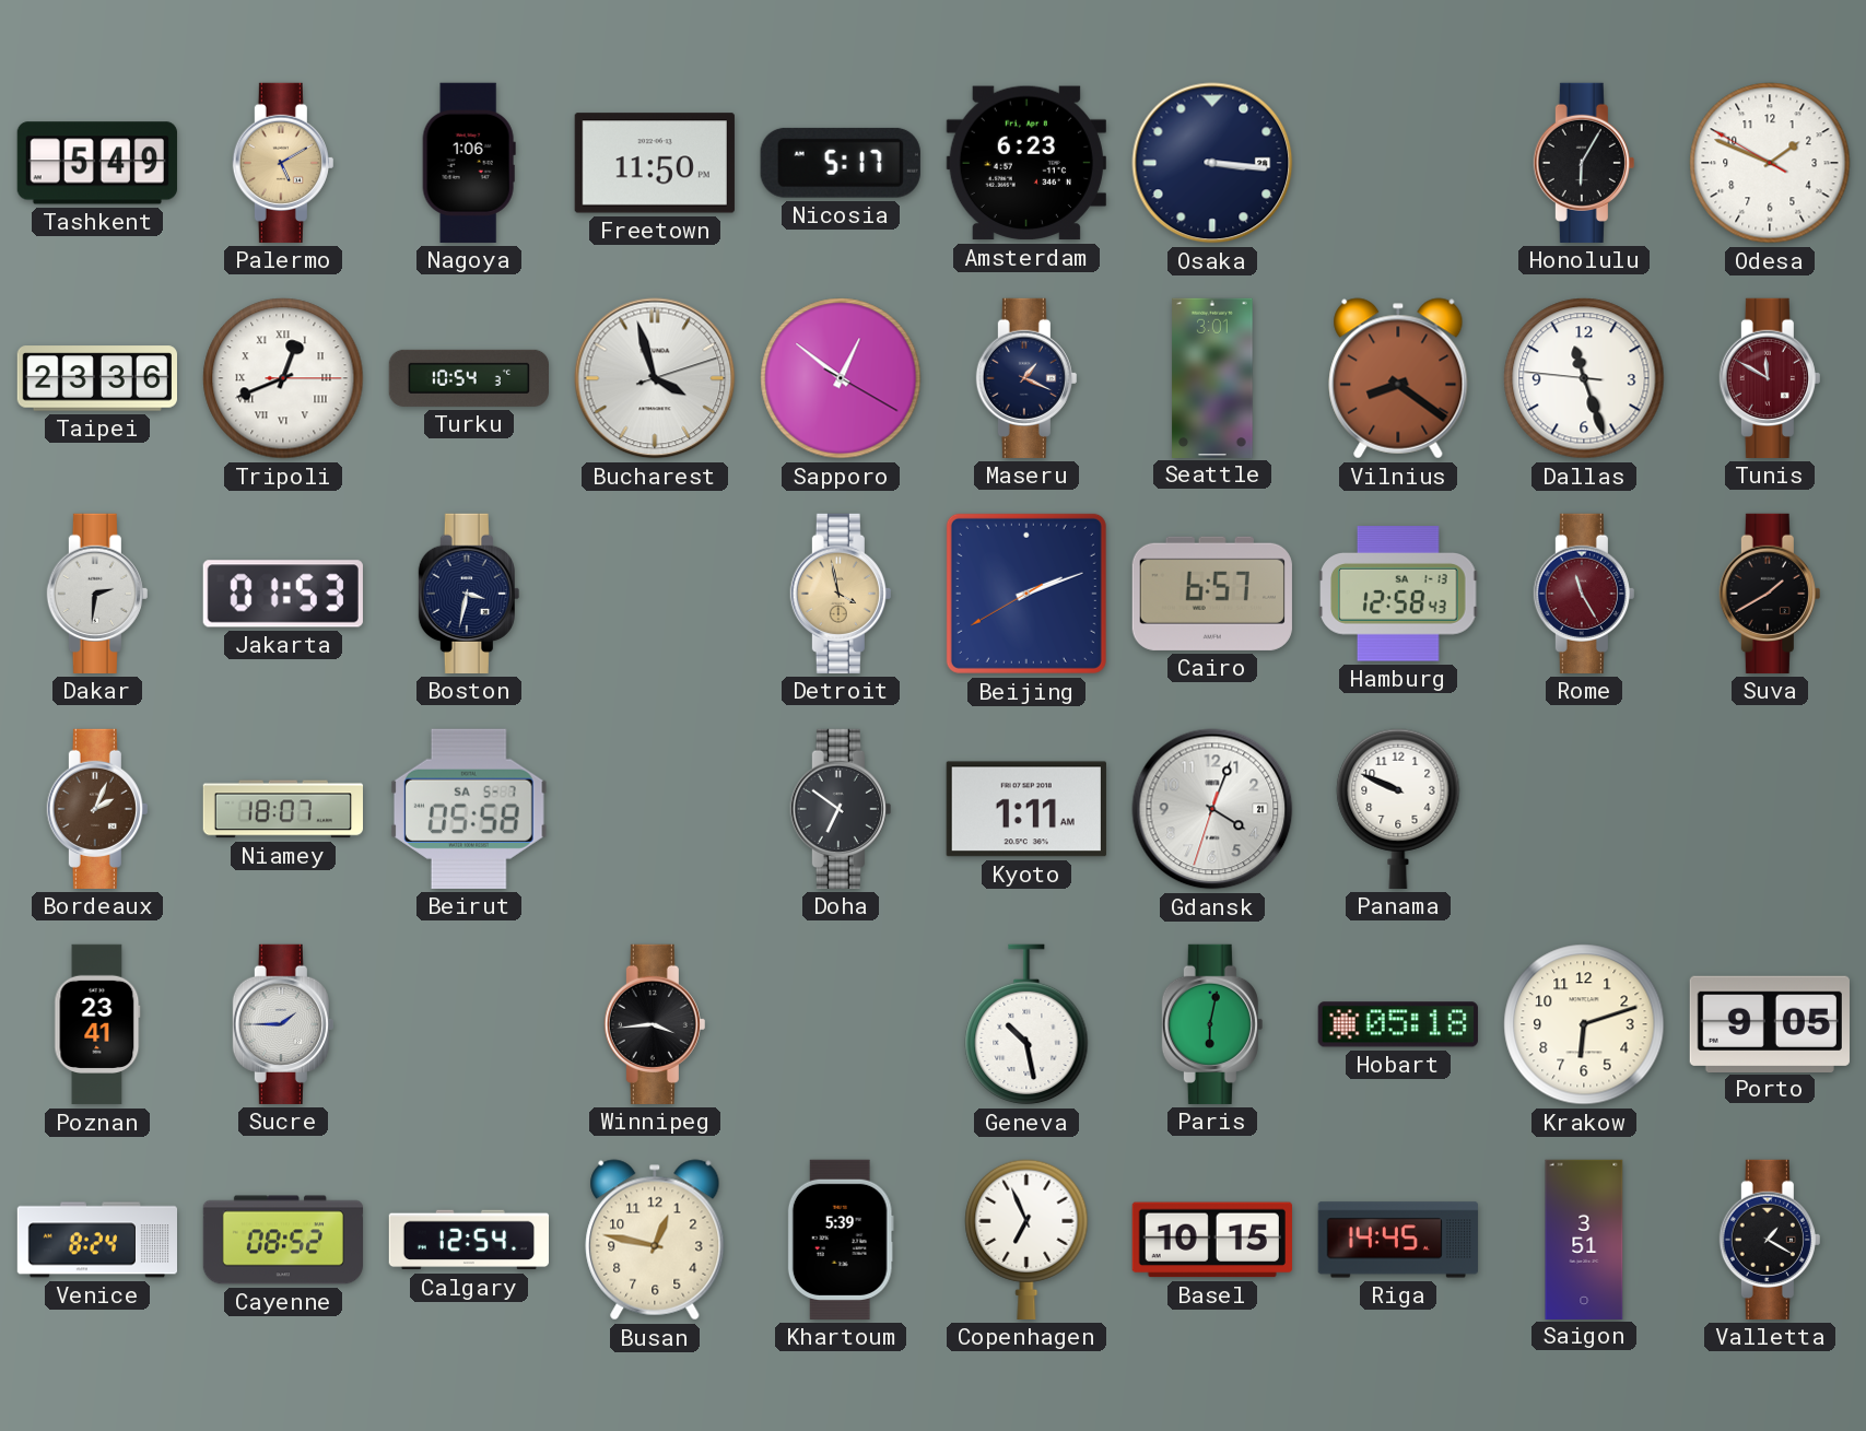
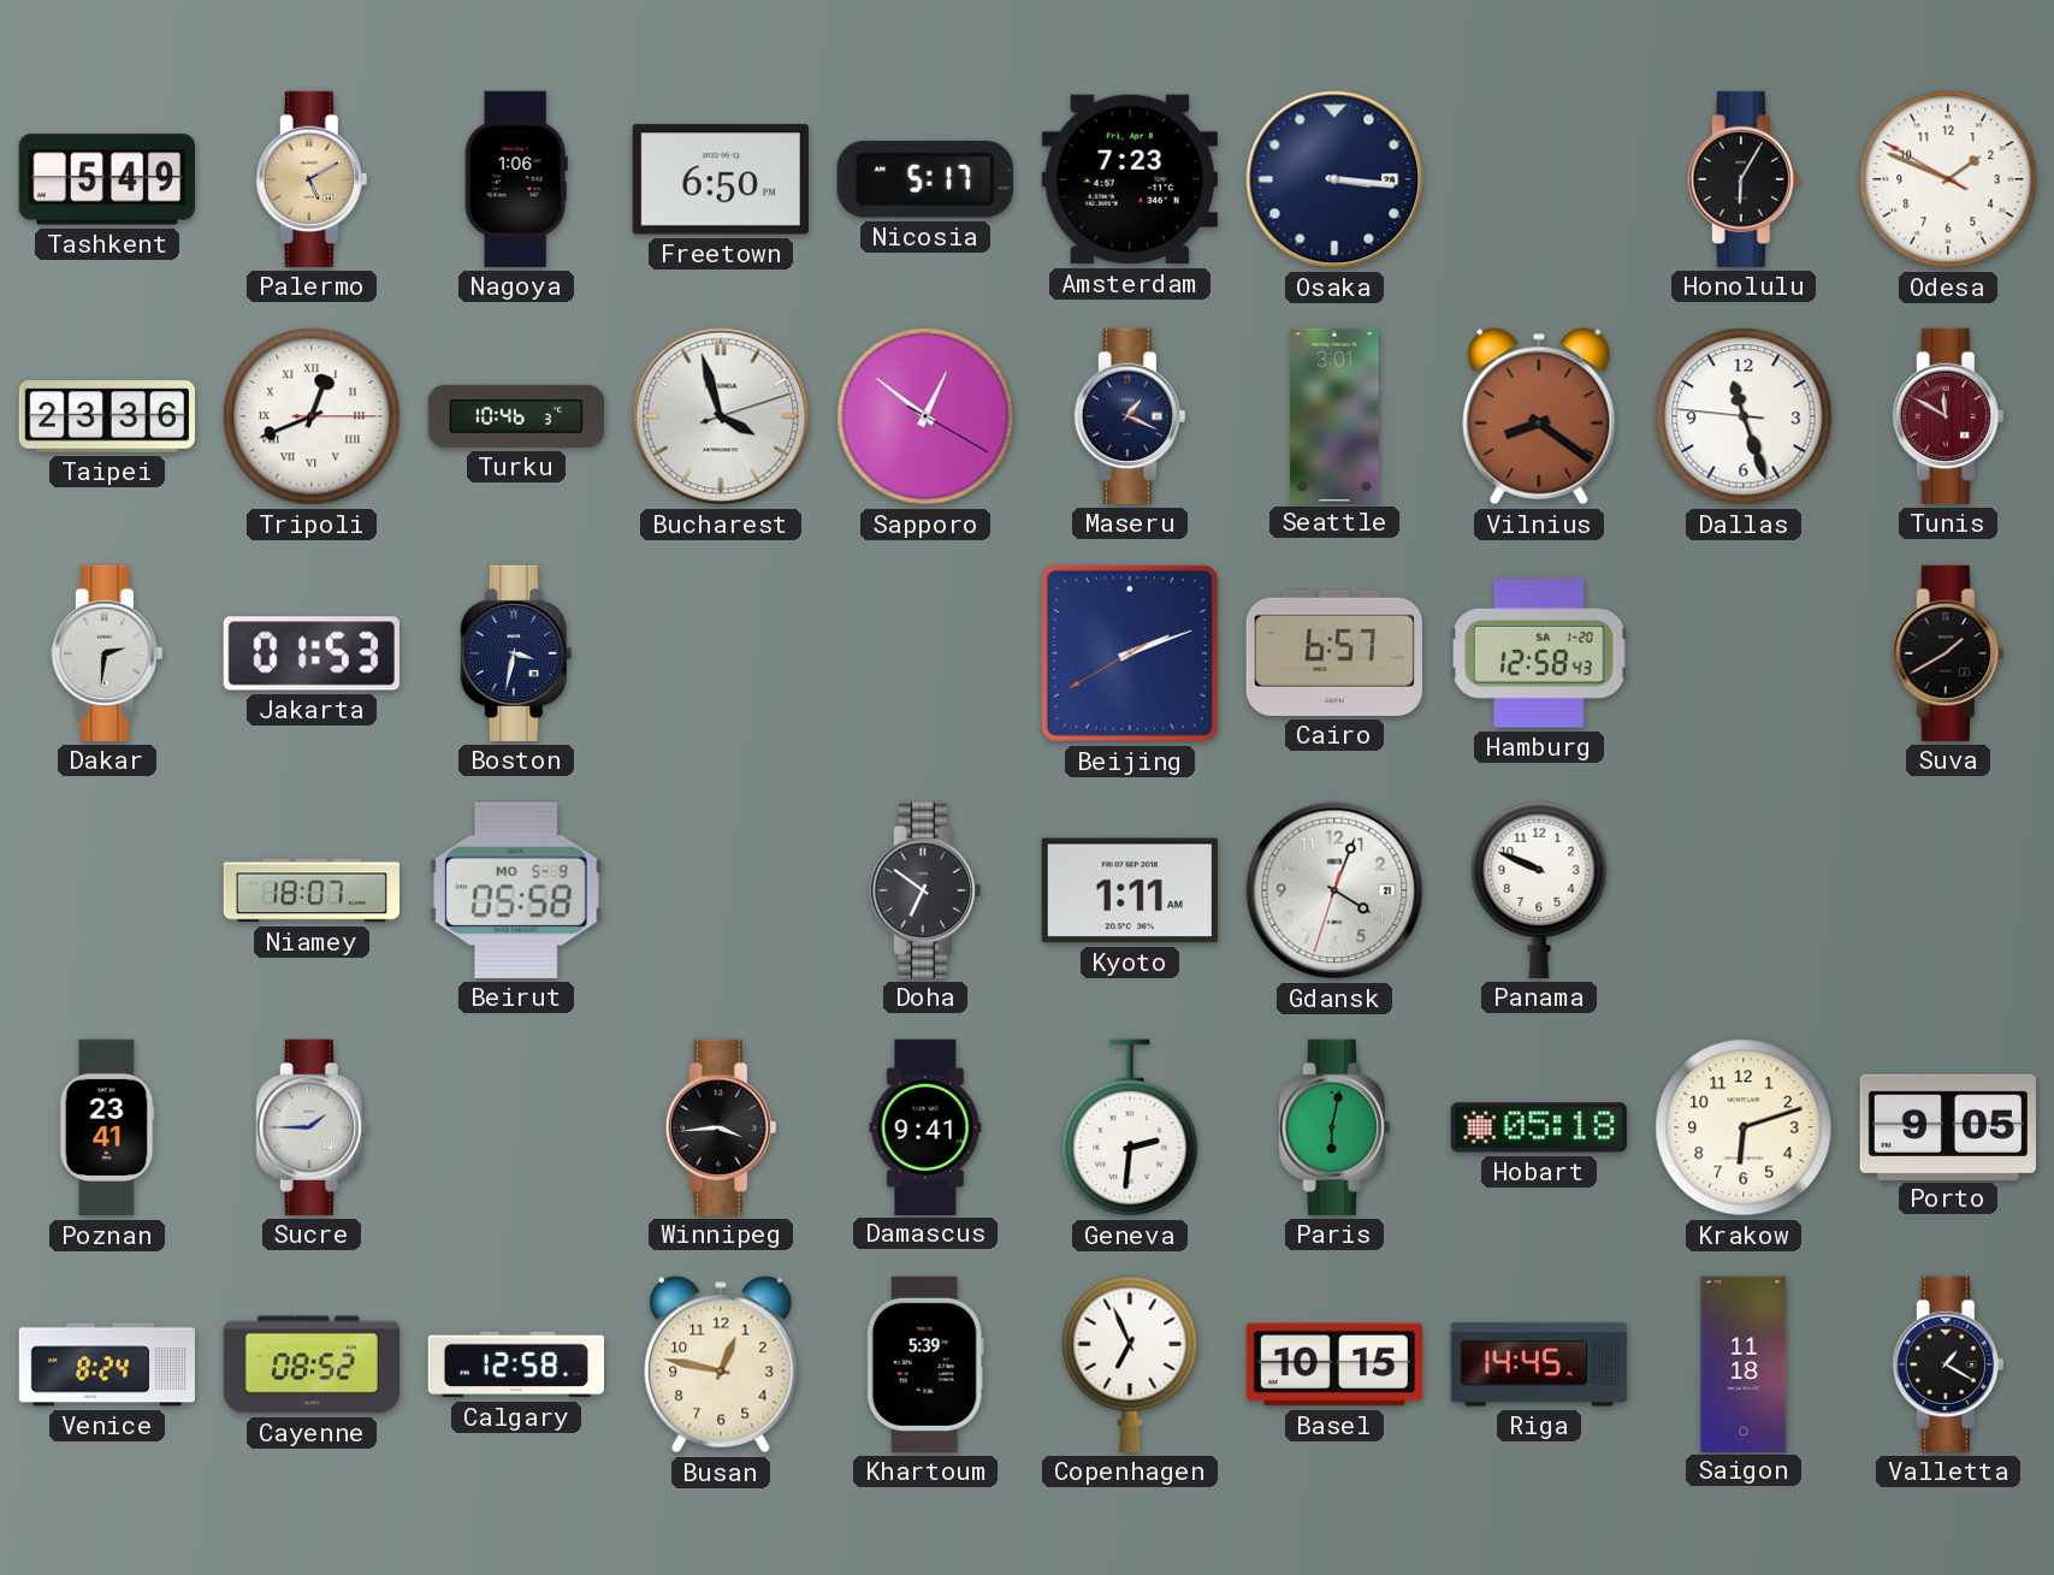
Freetown: 11:50 -> 6:50 (721, 179)
Amsterdam: 6:23 -> 7:23 (1130, 179)
Turku: 10:54 -> 10:46 (515, 416)
Detroit: 3:58 -> none (841, 594)
Hamburg date: SA 1-13 -> SA 1-20 (1539, 653)
Rome: 11:25 -> none (1584, 594)
Bordeaux: 2:04 -> none (97, 809)
Beirut date: SA 5-7 -> MO 5-9 (516, 890)
Damascus: none -> 9:41 (925, 1126)
Geneva: 10:28 -> 2:31 (1130, 1127)
Calgary: 12:54 -> 12:58 (515, 1364)
Saigon: 3:51 -> 11:18 (1744, 1363)
